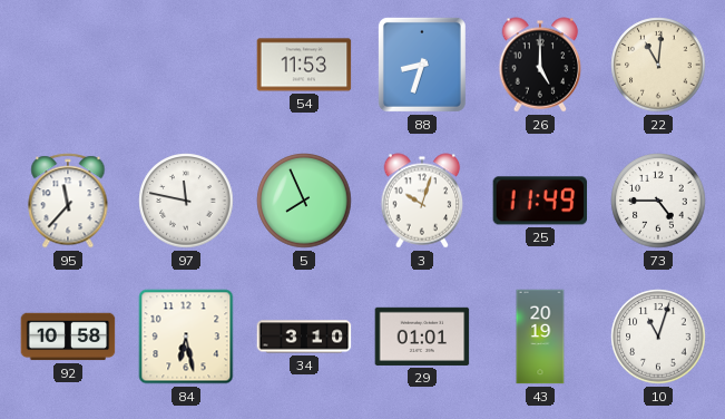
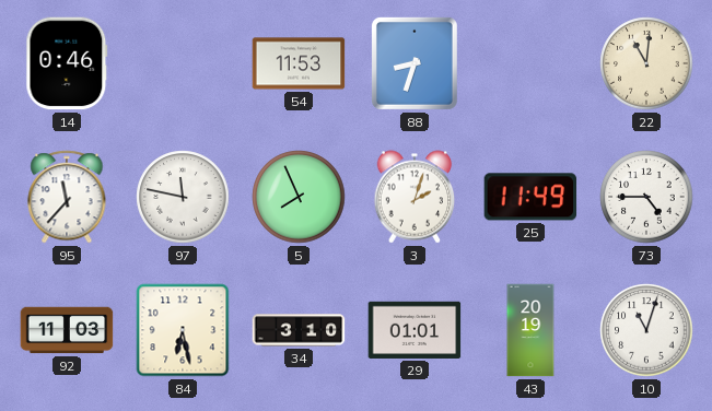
14: none -> 0:46 (67, 63)
26: 5:00 -> none (540, 65)
3: 10:03 -> 2:03 (415, 197)
92: 10:58 -> 11:03 (67, 330)
